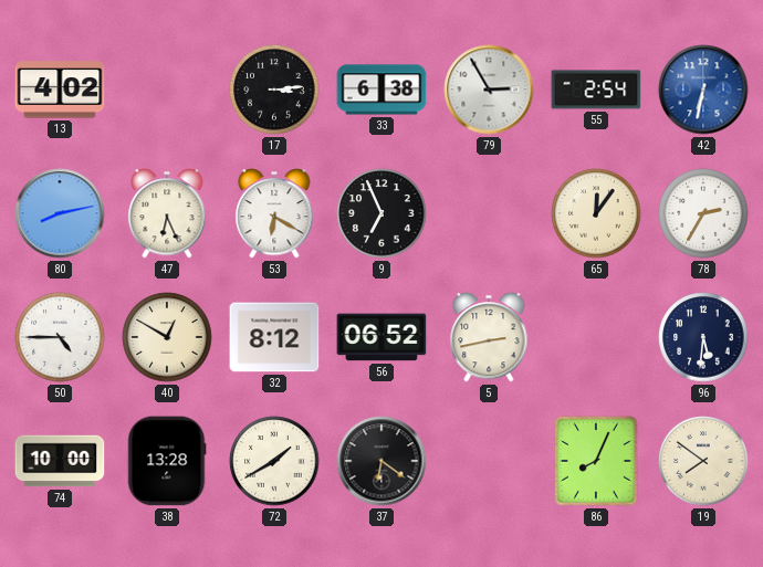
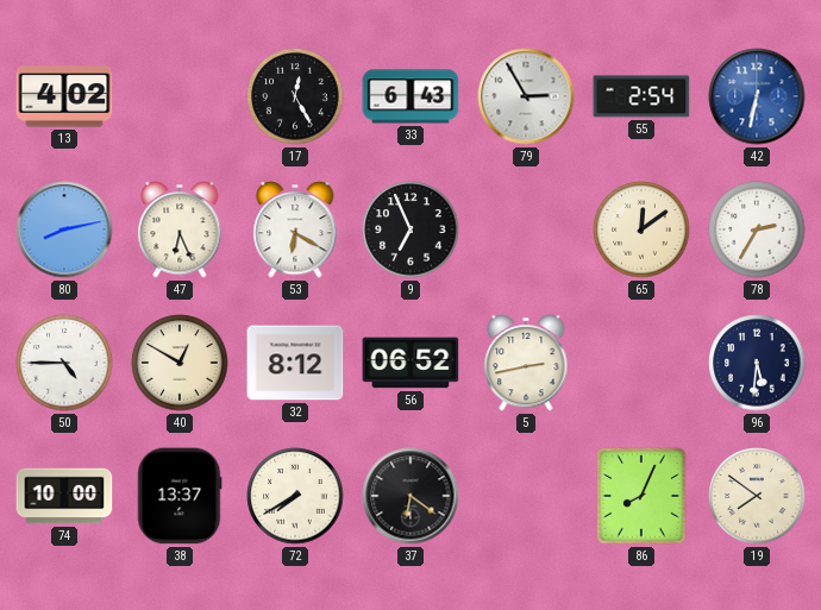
17: 3:14 -> 12:25 (295, 96)
33: 6:38 -> 6:43 (411, 96)
65: 12:06 -> 12:09 (641, 229)
38: 13:28 -> 13:37 (180, 496)
72: 1:40 -> 7:40 (295, 496)
